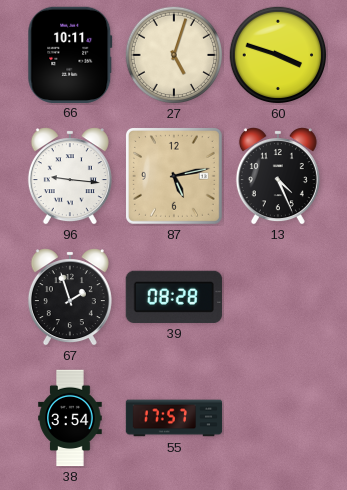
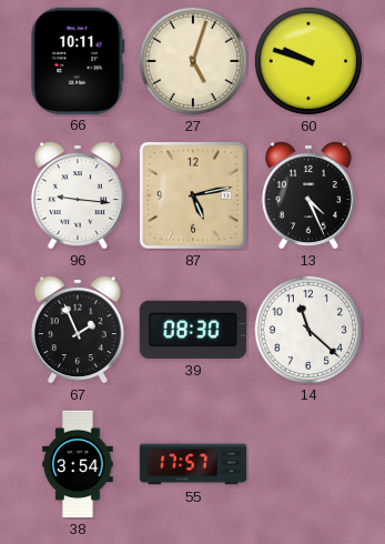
60: 3:48 -> 9:48 (308, 61)
67: 1:57 -> 1:56 (78, 330)
39: 08:28 -> 08:30 (192, 330)
14: none -> 11:22 (308, 330)
